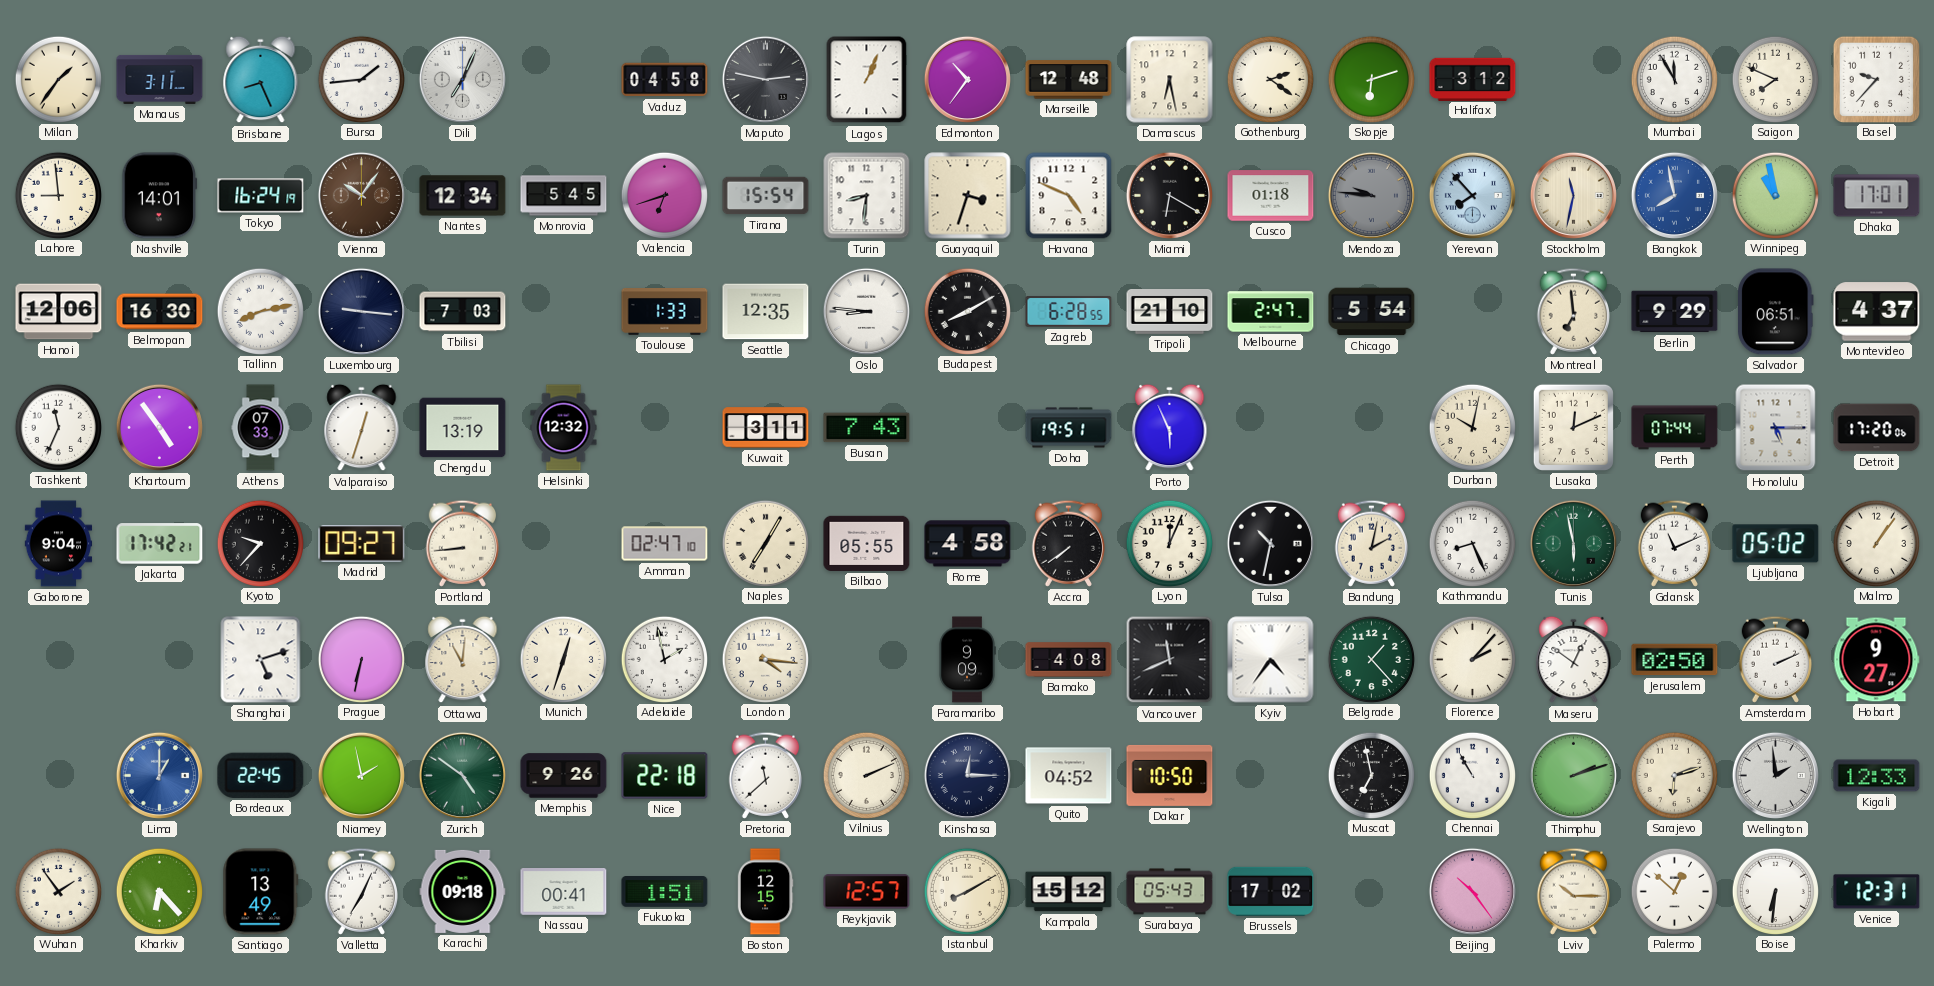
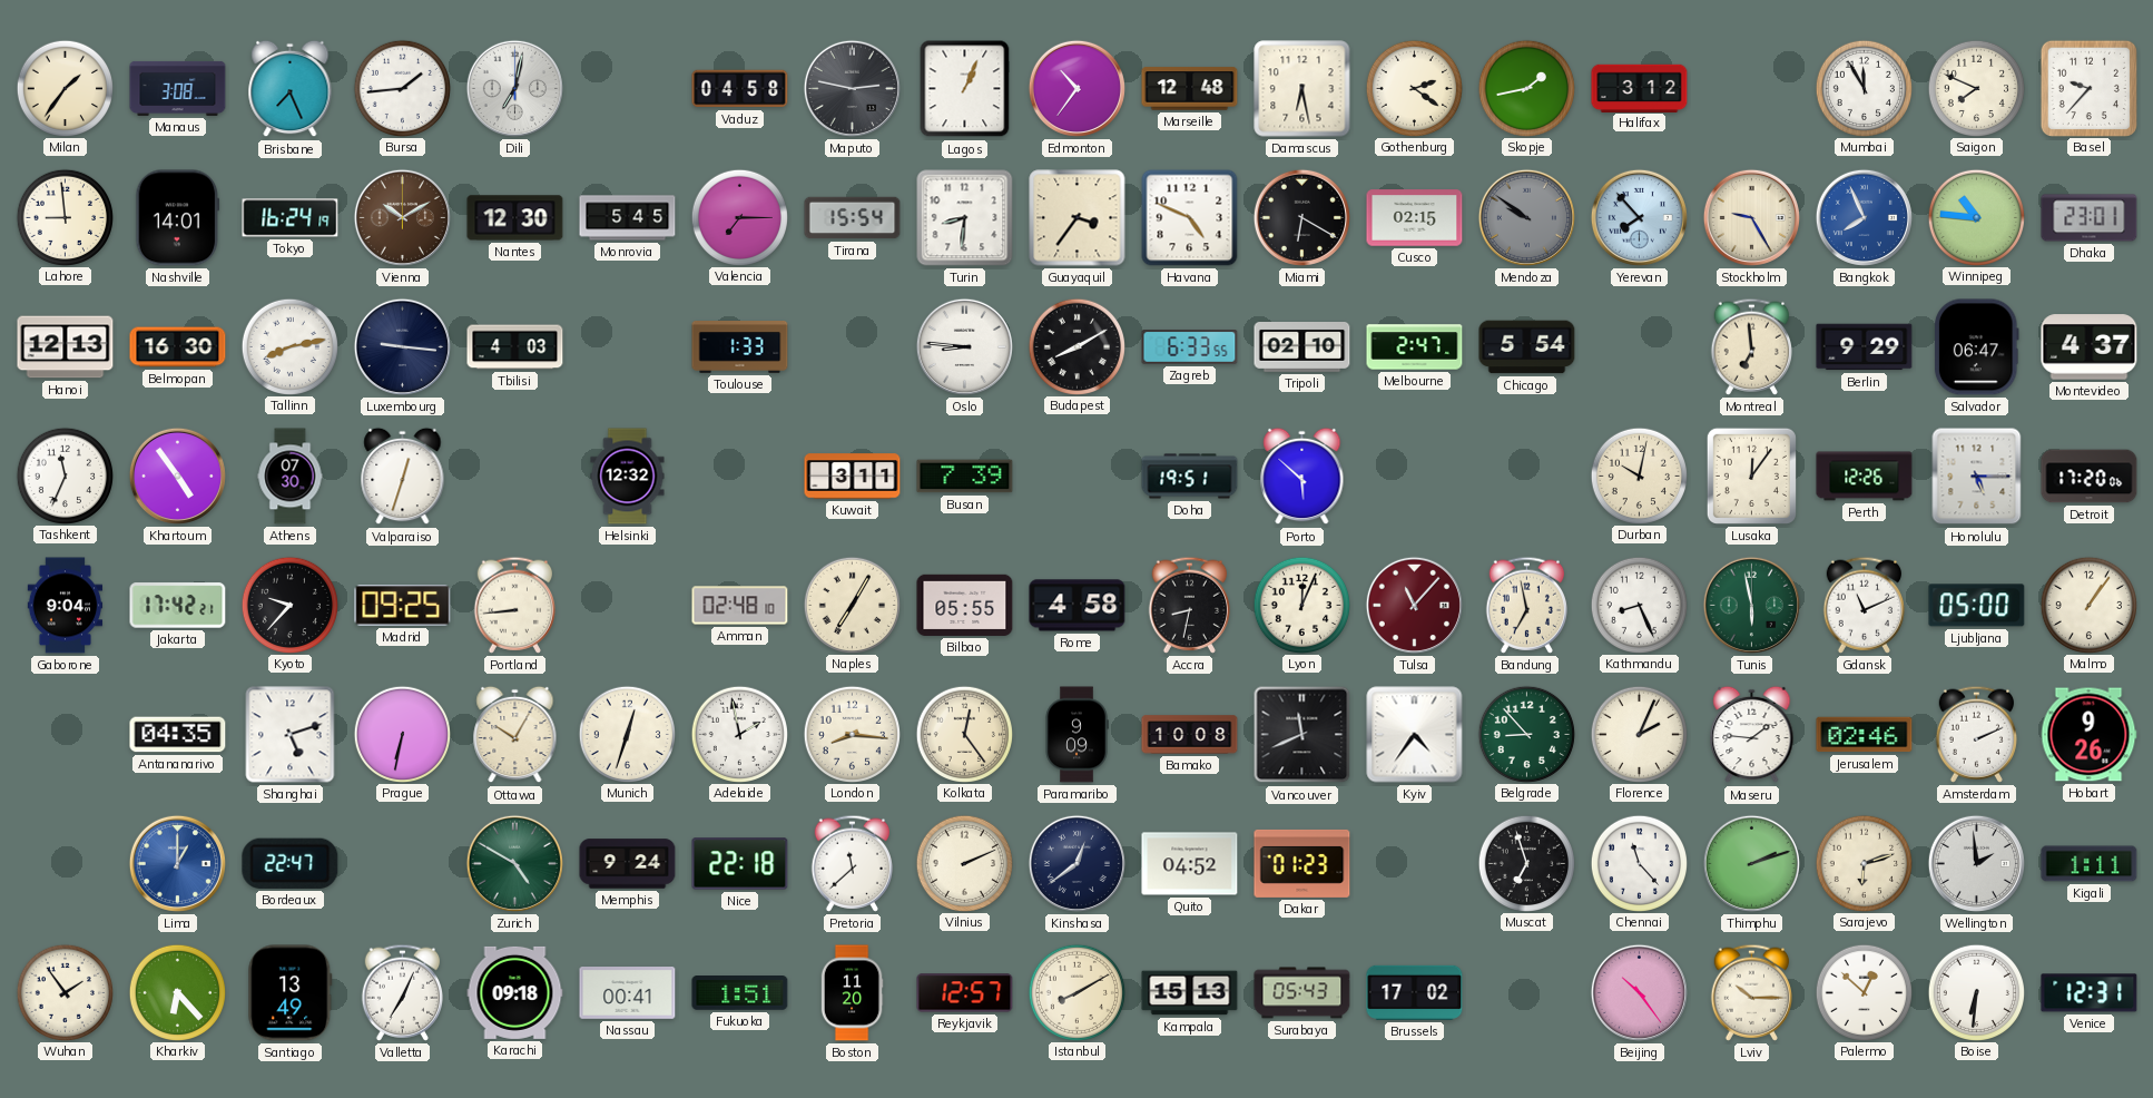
Manaus: 3:11 -> 3:08 (178, 88)
Brisbane: 8:26 -> 7:26 (291, 89)
Dili: 7:04 -> 7:02 (514, 88)
Skopje: 6:12 -> 1:43 (1526, 88)
Vienna: 10:06 -> 10:10 (402, 217)
Nantes: 12:34 -> 12:30 (515, 218)
Valencia: 6:42 -> 7:15 (739, 217)
Guayaquil: 3:33 -> 3:36 (1078, 218)
Cusco: 01:18 -> 02:15 (1415, 218)
Mendoza: 9:46 -> 9:51 (1526, 217)
Stockholm: 11:32 -> 9:25 (1751, 217)
Bangkok: 7:58 -> 7:56 (1864, 217)
Winnipeg: 10:58 -> 10:46 (1976, 217)
Dhaka: 17:01 -> 23:01 (2090, 218)
Hanoi: 12:06 -> 12:13 (66, 347)
Tbilisi: 7:03 -> 4:03 (515, 347)
Seattle: 12:35 -> none (766, 312)
Zagreb: 6:28 -> 6:33 (1190, 347)
Tripoli: 21:10 -> 02:10 (1302, 347)
Salvador: 06:51 -> 06:47 (1977, 347)
Athens: 07:33 -> 07:30 (291, 477)
Chengdu: 13:19 -> none (463, 428)
Busan: 7:43 -> 7:39 (965, 477)
Porto: 5:56 -> 5:52 (1302, 477)
Lusaka: 12:11 -> 12:06 (1751, 476)
Perth: 07:44 -> 12:26 (1865, 477)
Madrid: 09:27 -> 09:25 (403, 606)
Amman: 02:47 -> 02:48 (740, 606)
Accra: 7:39 -> 8:32 (1189, 605)
Tulsa: 10:32 -> 11:07 (1414, 605)
Tulsa dial: black -> burgundy (1414, 605)
Bandung: 2:02 -> 6:58 (1526, 605)
Ljubljana: 05:02 -> 05:00 (1977, 606)
Antananarivo: none -> 04:35 (178, 735)
Ottawa: 11:01 -> 10:05 (515, 735)
London: 4:16 -> 8:16 (852, 734)
Kolkata: none -> 12:24 (964, 734)
Bamako: 4:08 -> 10:08 (1190, 735)
Belgrade: 1:23 -> 8:53 (1526, 734)
Florence: 2:07 -> 2:04 (1639, 734)
Maseru: 12:51 -> 1:46 (1752, 735)
Jerusalem: 02:50 -> 02:46 (1865, 735)
Hobart: 9:27 -> 9:26 (2088, 735)
Bordeaux: 22:45 -> 22:47 (291, 863)
Niamey: 1:58 -> none (361, 775)
Zurich: 4:51 -> 4:50 (514, 863)
Memphis: 9:26 -> 9:24 (628, 864)
Kinshasa: 12:15 -> 12:39 (1076, 863)
Dakar: 10:50 -> 01:23 (1302, 863)
Muscat: 6:58 -> 6:57 (1526, 863)
Chennai: 10:55 -> 11:23 (1639, 863)
Kigali: 12:33 -> 1:11 (2090, 864)
Boston: 12:15 -> 11:20 (852, 993)
Kampala: 15:12 -> 15:13 (1190, 993)
